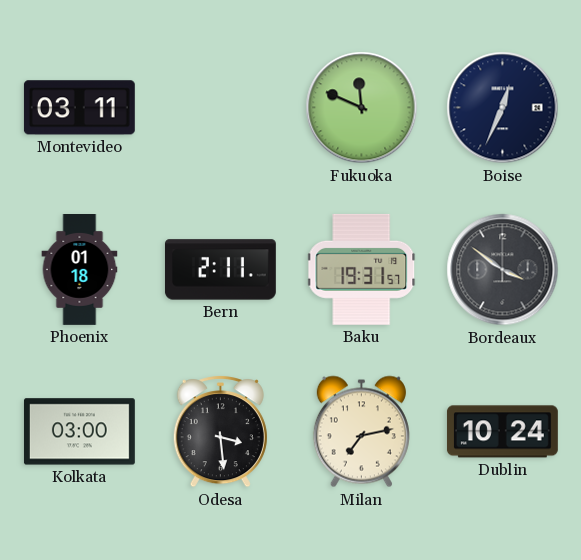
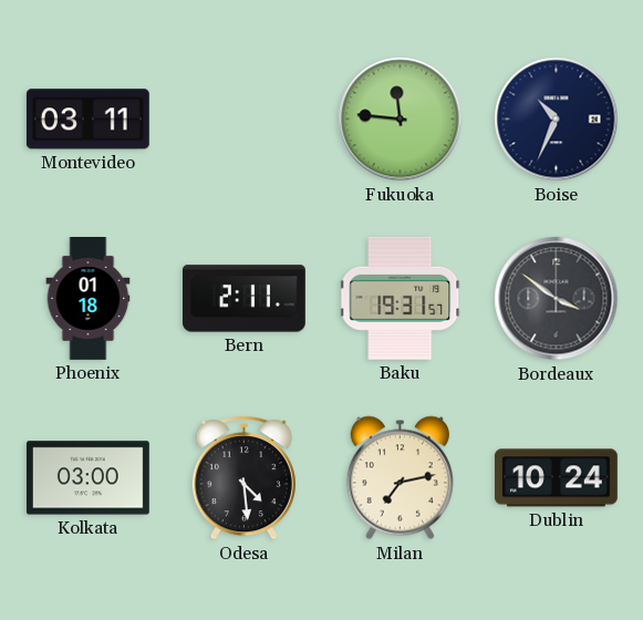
Fukuoka: 11:49 -> 11:46 (401, 120)
Boise: 12:34 -> 10:34 (557, 120)
Odesa: 3:29 -> 4:29 (243, 478)
